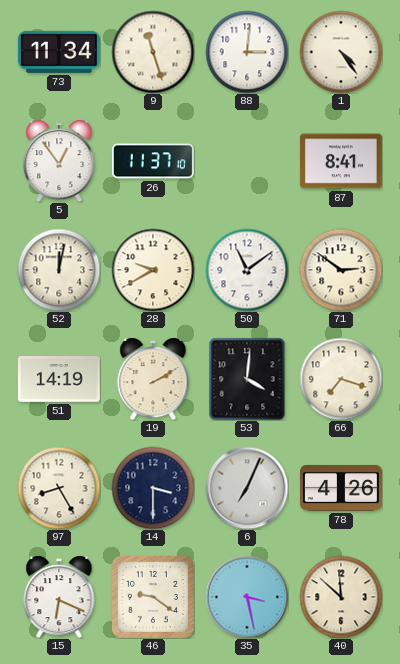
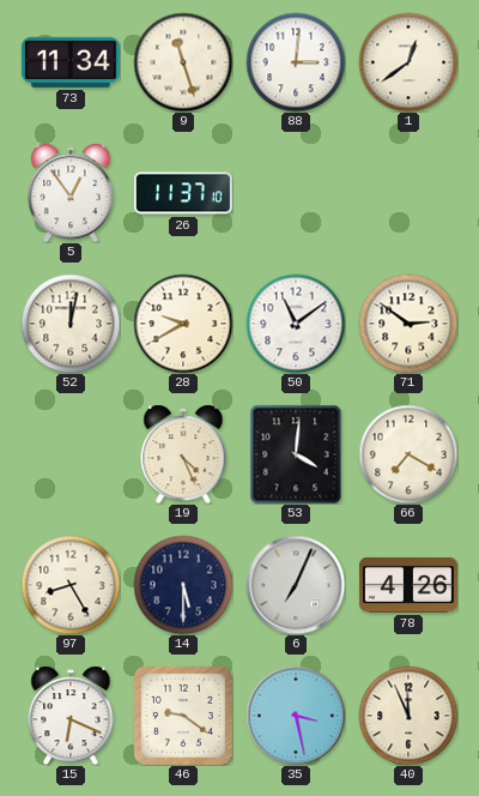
1: 4:24 -> 12:39 (408, 62)
87: 8:41 -> none (341, 161)
51: 14:19 -> none (59, 380)
19: 2:10 -> 4:26 (183, 454)
66: 7:18 -> 7:20 (408, 454)
14: 3:30 -> 5:30 (183, 585)
40: 11:52 -> 11:56 (408, 716)
